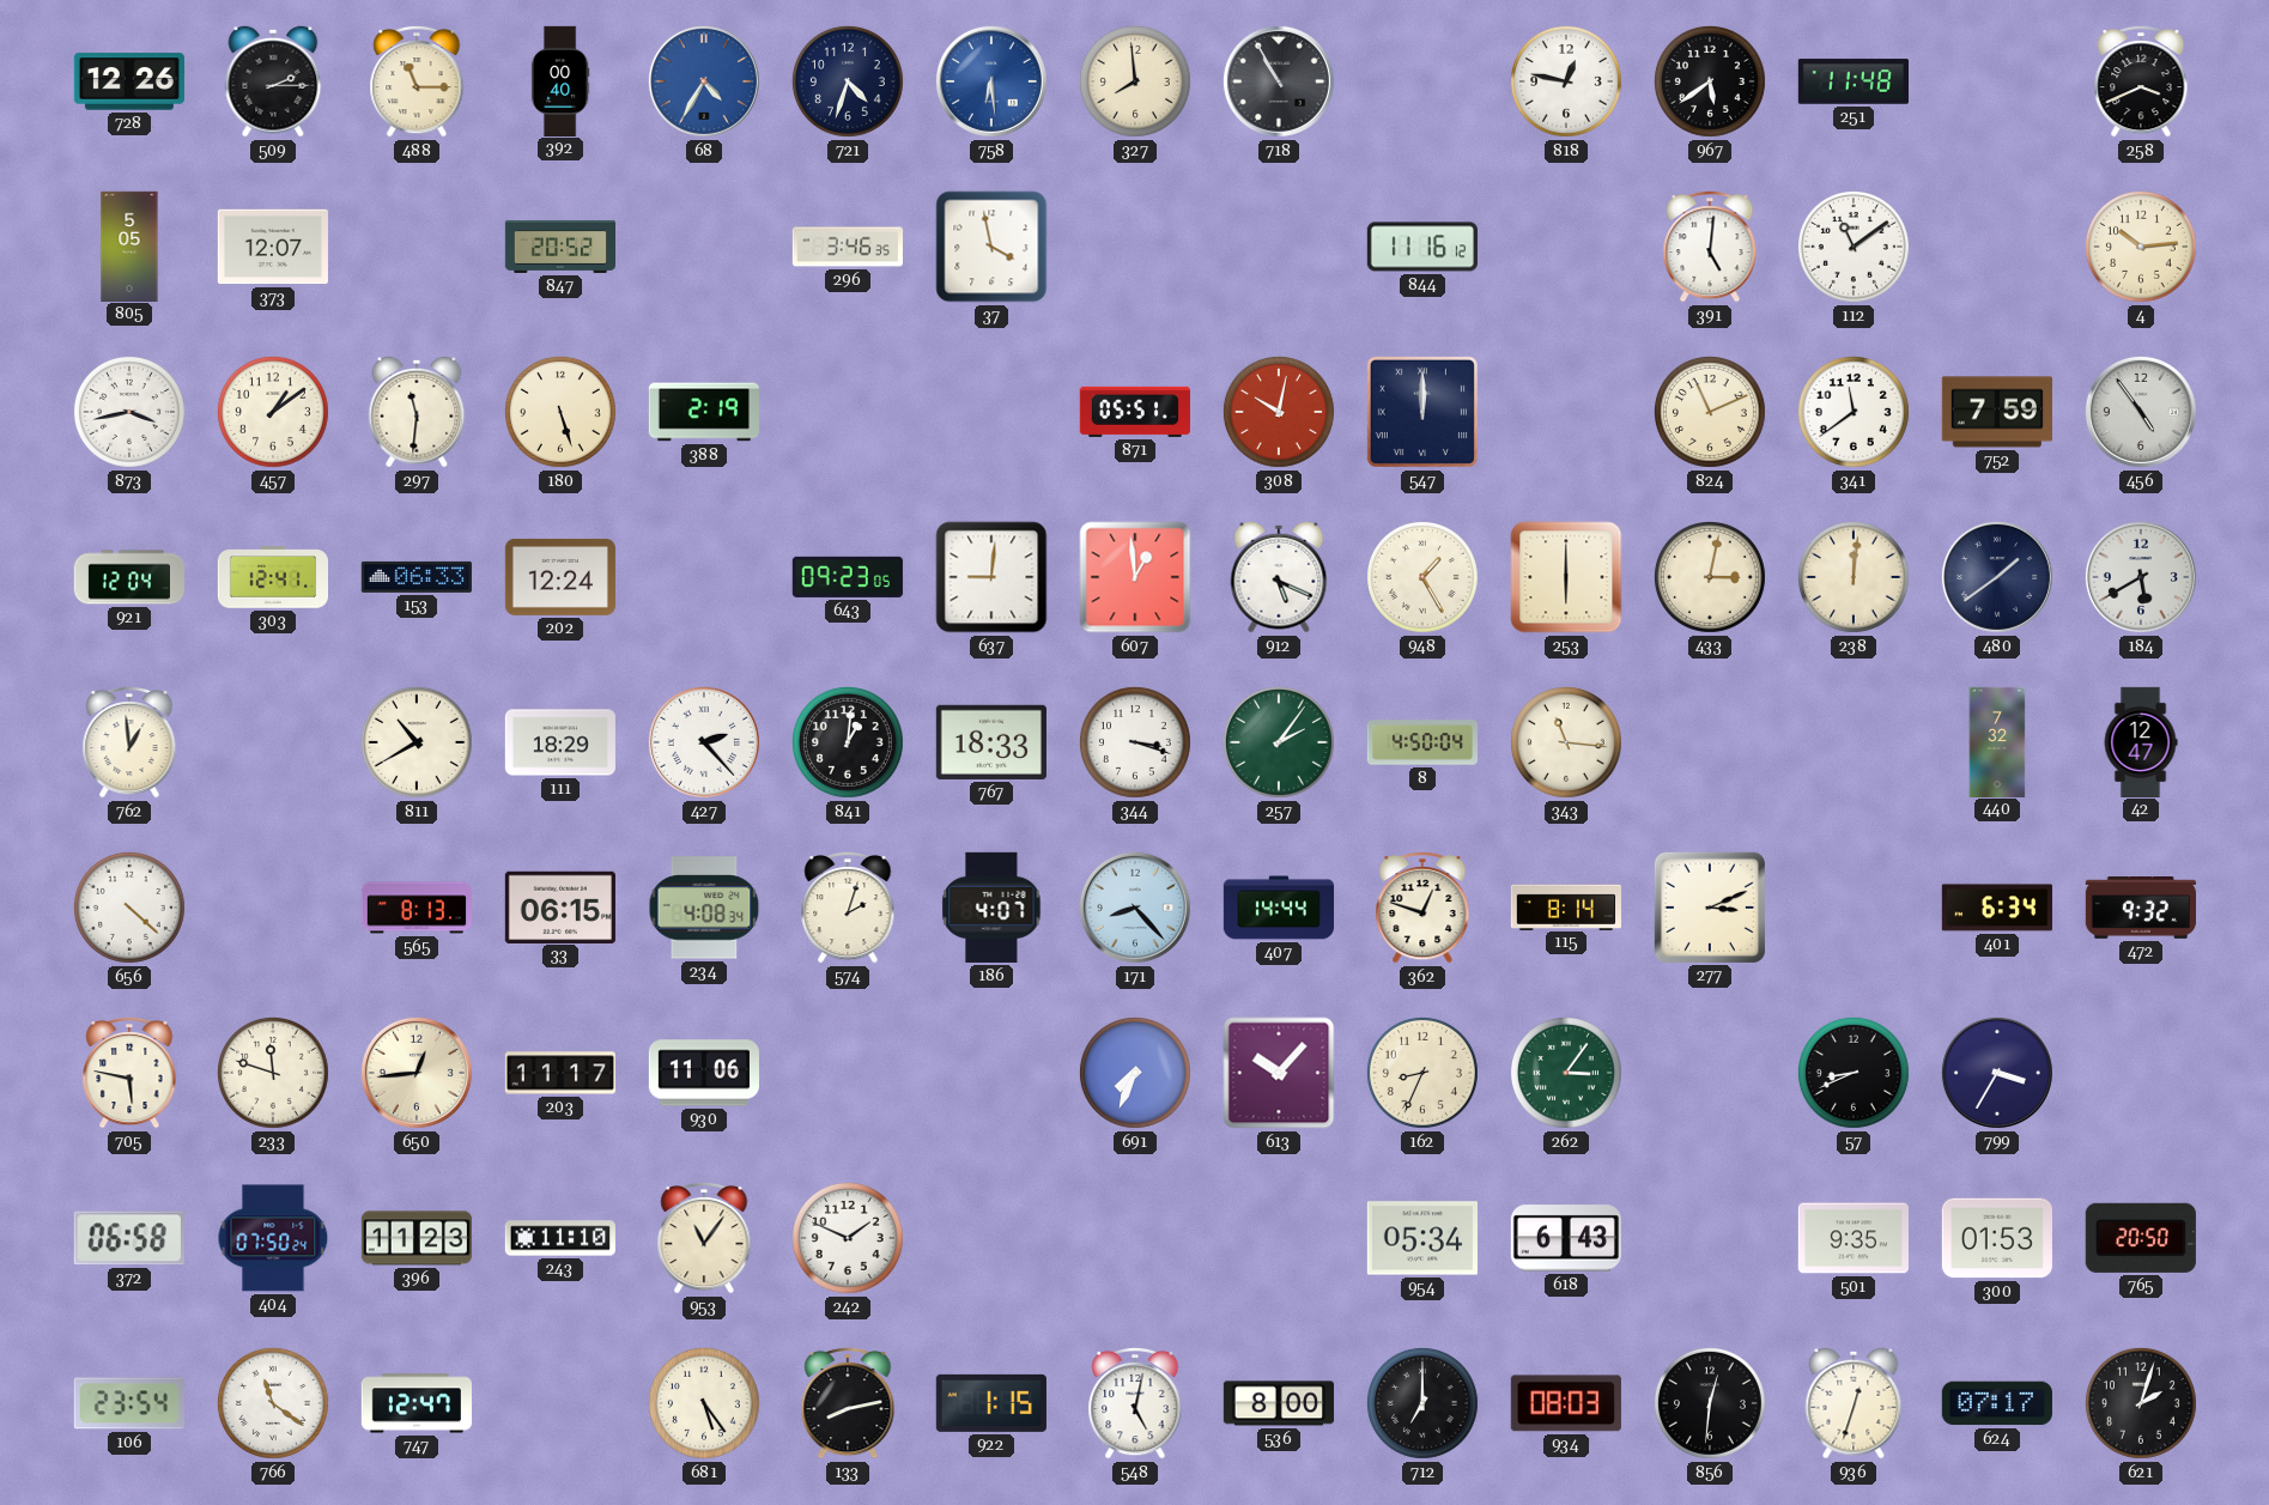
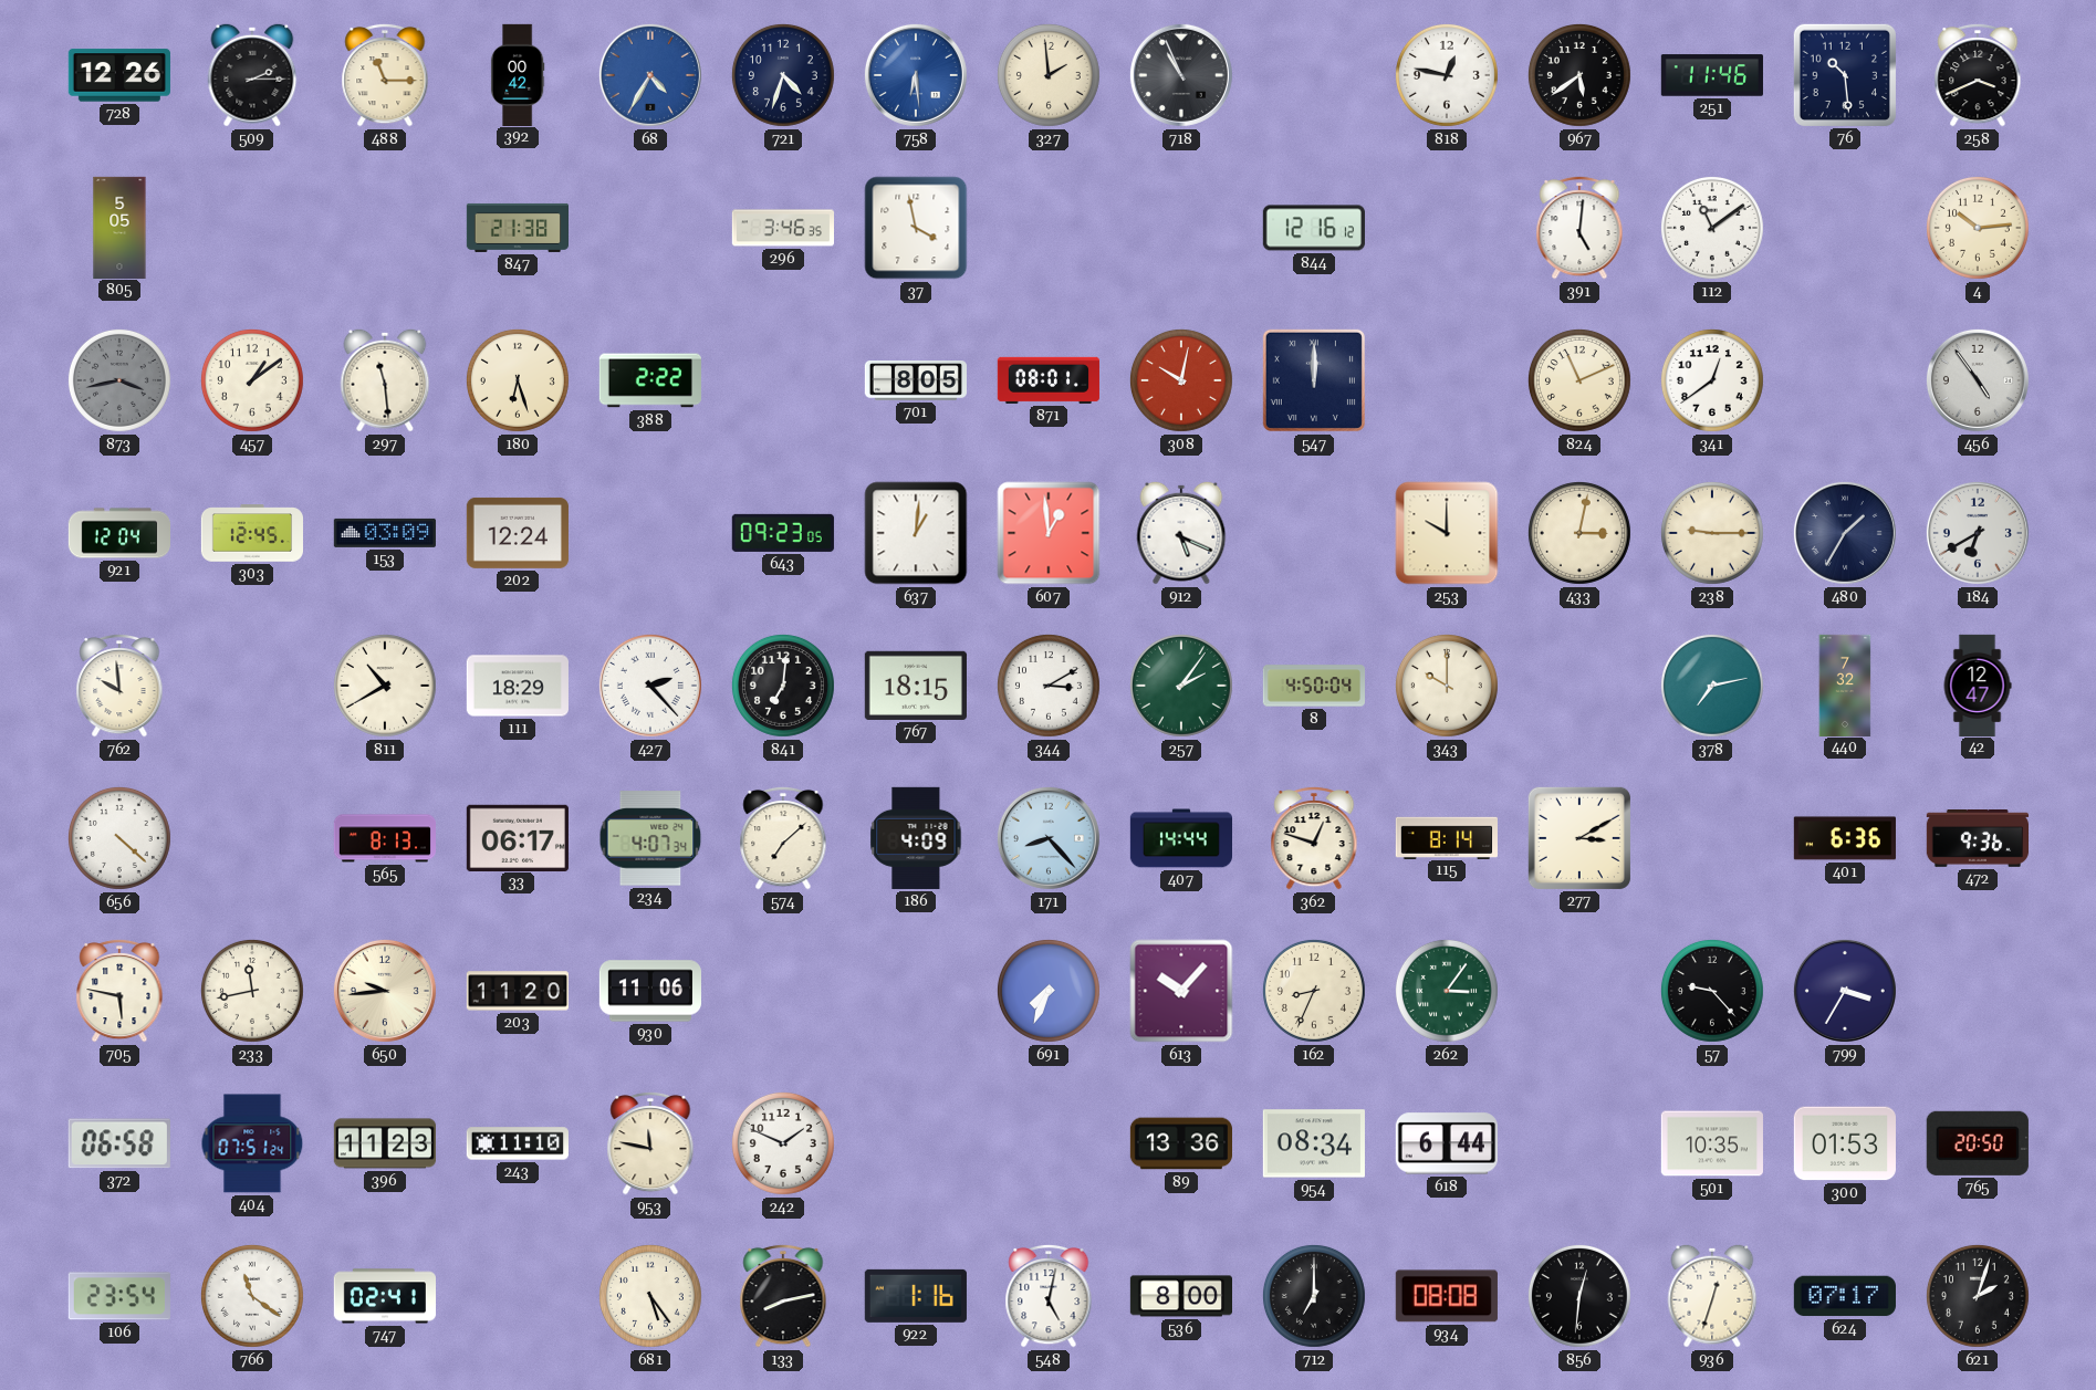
392: 00:40 -> 00:42 (518, 74)
327: 7:59 -> 1:59 (1049, 75)
718: 10:55 -> 10:56 (1181, 75)
251: 11:48 -> 11:46 (1712, 75)
76: none -> 10:29 (1845, 75)
373: 12:07 -> none (273, 247)
847: 20:52 -> 21:38 (517, 228)
844: 11:16 -> 12:16 (1314, 228)
873 dial: white -> grey (119, 380)
297: 11:31 -> 11:29 (385, 380)
180: 5:27 -> 6:27 (518, 380)
388: 2:19 -> 2:22 (650, 380)
701: none -> 8:05 (915, 382)
871: 05:51 -> 08:01 (1049, 380)
341: 11:39 -> 12:39 (1712, 380)
752: 7:59 -> none (1997, 412)
303: 12:41 -> 12:45 (251, 533)
153: 06:33 -> 03:09 (385, 533)
637: 9:01 -> 1:01 (916, 533)
948: 1:25 -> none (1422, 577)
253: 6:00 -> 10:00 (1447, 533)
238: 12:01 -> 9:15 (1712, 533)
480: 1:39 -> 1:35 (1845, 533)
184: 5:40 -> 6:40 (1978, 533)
762: 12:59 -> 9:59 (119, 686)
841: 1:01 -> 7:01 (783, 686)
767: 18:33 -> 18:15 (916, 686)
344: 3:18 -> 3:10 (1049, 686)
343: 11:16 -> 10:00 (1447, 686)
378: none -> 7:13 (1712, 686)
33: 06:15 -> 06:17 (518, 837)
234: 4:08 -> 4:07 (650, 838)
574: 2:03 -> 7:08 (783, 838)
186: 4:07 -> 4:09 (916, 838)
277: 3:11 -> 3:10 (1579, 838)
401: 6:34 -> 6:36 (1845, 838)
472: 9:32 -> 9:36 (1977, 839)
233: 11:48 -> 11:43 (252, 991)
650: 12:44 -> 9:44 (385, 991)
203: 11:17 -> 11:20 (517, 991)
57: 8:41 -> 9:23 (1712, 991)
404: 07:50 -> 07:51 (252, 1143)
953: 11:06 -> 11:47 (650, 1143)
89: none -> 13:36 (1180, 1143)
954: 05:34 -> 08:34 (1314, 1143)
618: 6:43 -> 6:44 (1447, 1143)
501: 9:35 -> 10:35 (1712, 1143)
747: 12:47 -> 02:41 (384, 1296)
922: 1:15 -> 1:16 (916, 1296)
934: 08:03 -> 08:08 (1447, 1296)
